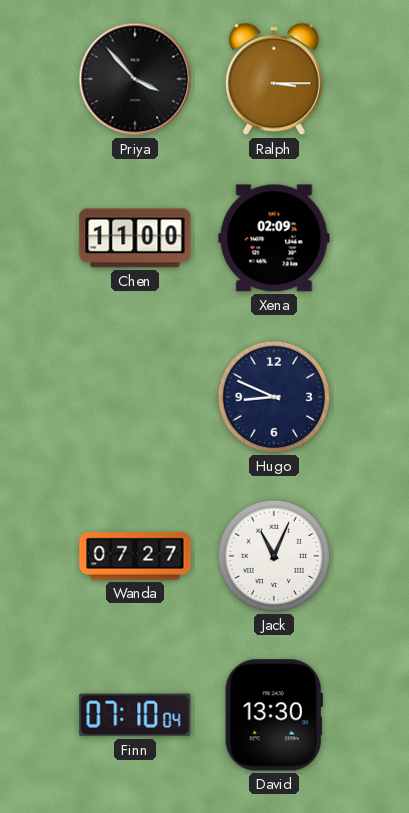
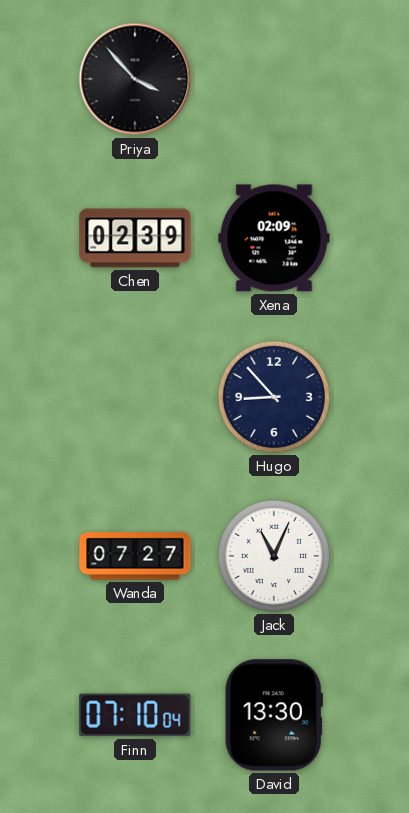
Ralph: 3:15 -> none (274, 79)
Chen: 11:00 -> 02:39 (135, 238)
Hugo: 8:49 -> 8:53 (274, 397)
